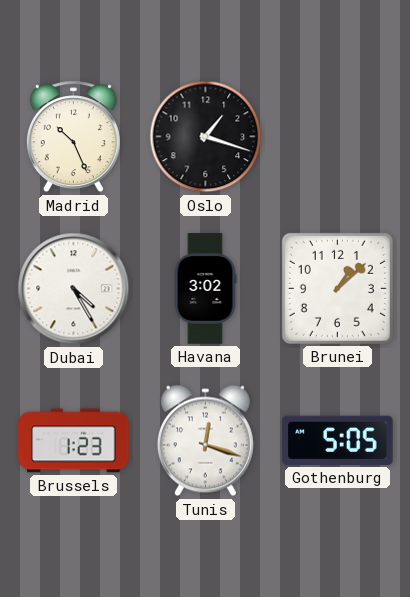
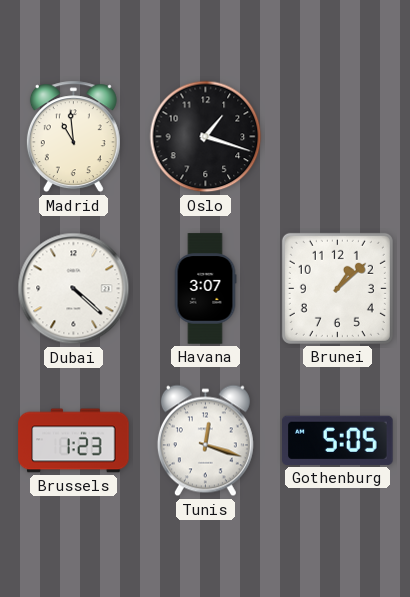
Madrid: 10:26 -> 10:59 (73, 137)
Dubai: 4:25 -> 4:22 (74, 289)
Havana: 3:02 -> 3:07 (205, 289)
